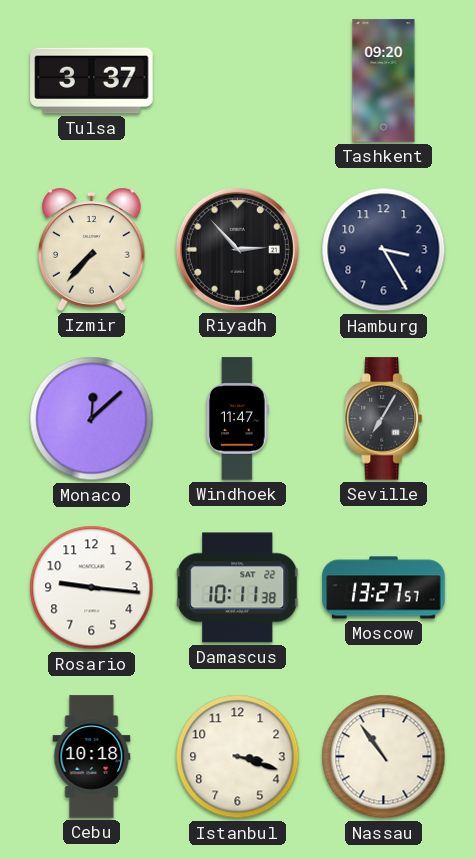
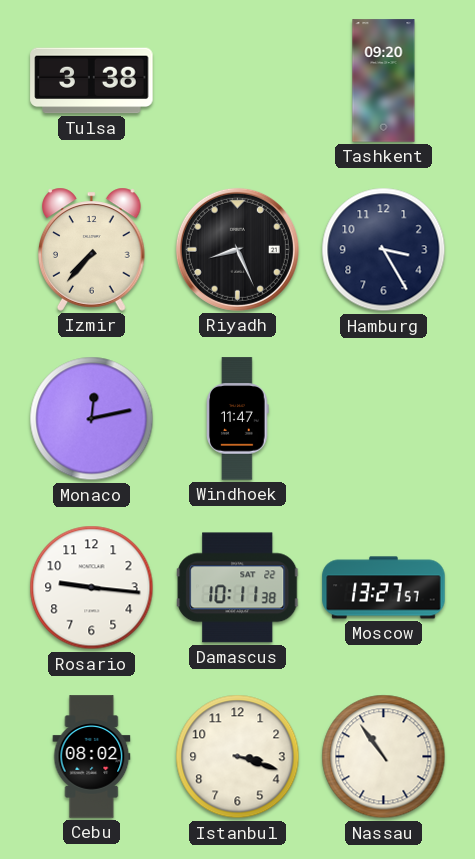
Tulsa: 3:37 -> 3:38 (92, 81)
Riyadh: 2:53 -> 8:26 (237, 249)
Monaco: 12:08 -> 12:13 (92, 419)
Seville: 7:05 -> none (384, 419)
Cebu: 10:18 -> 08:02 (92, 757)
